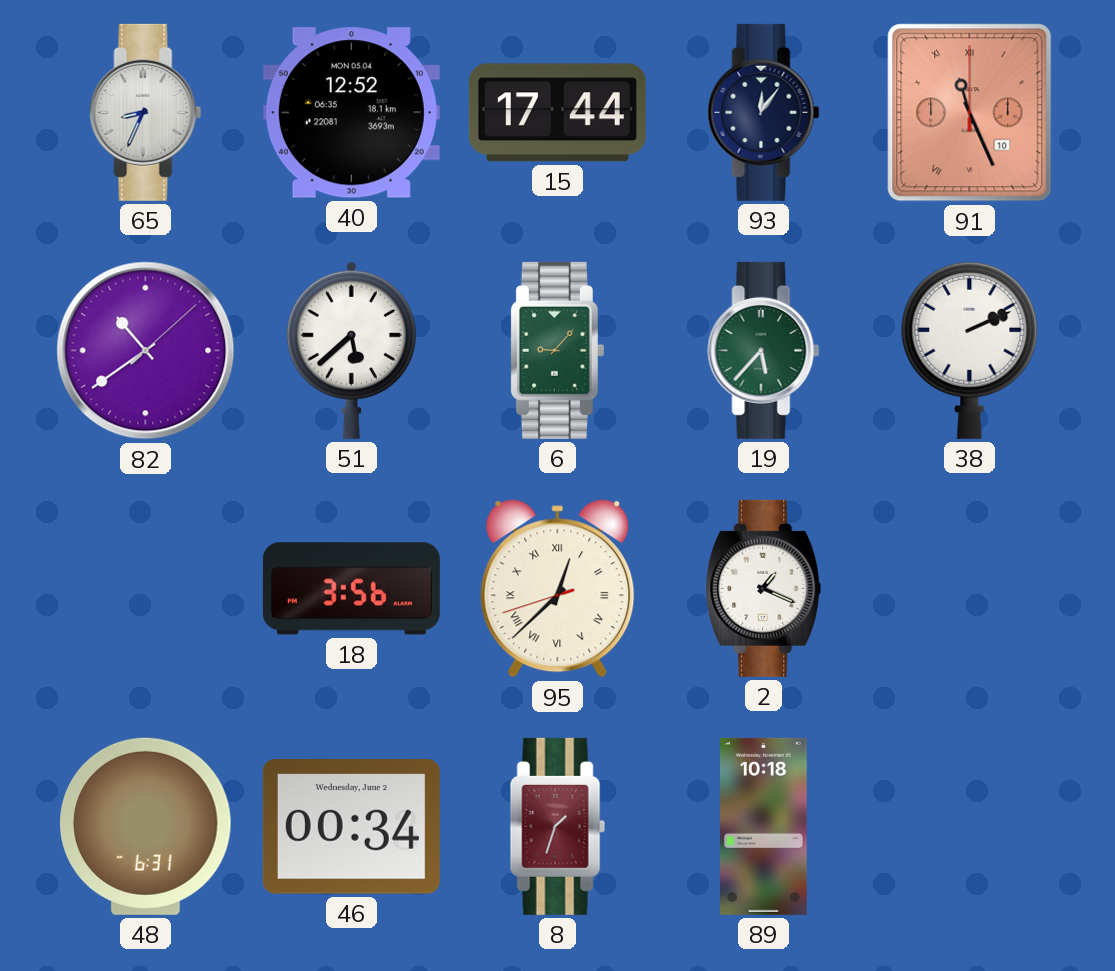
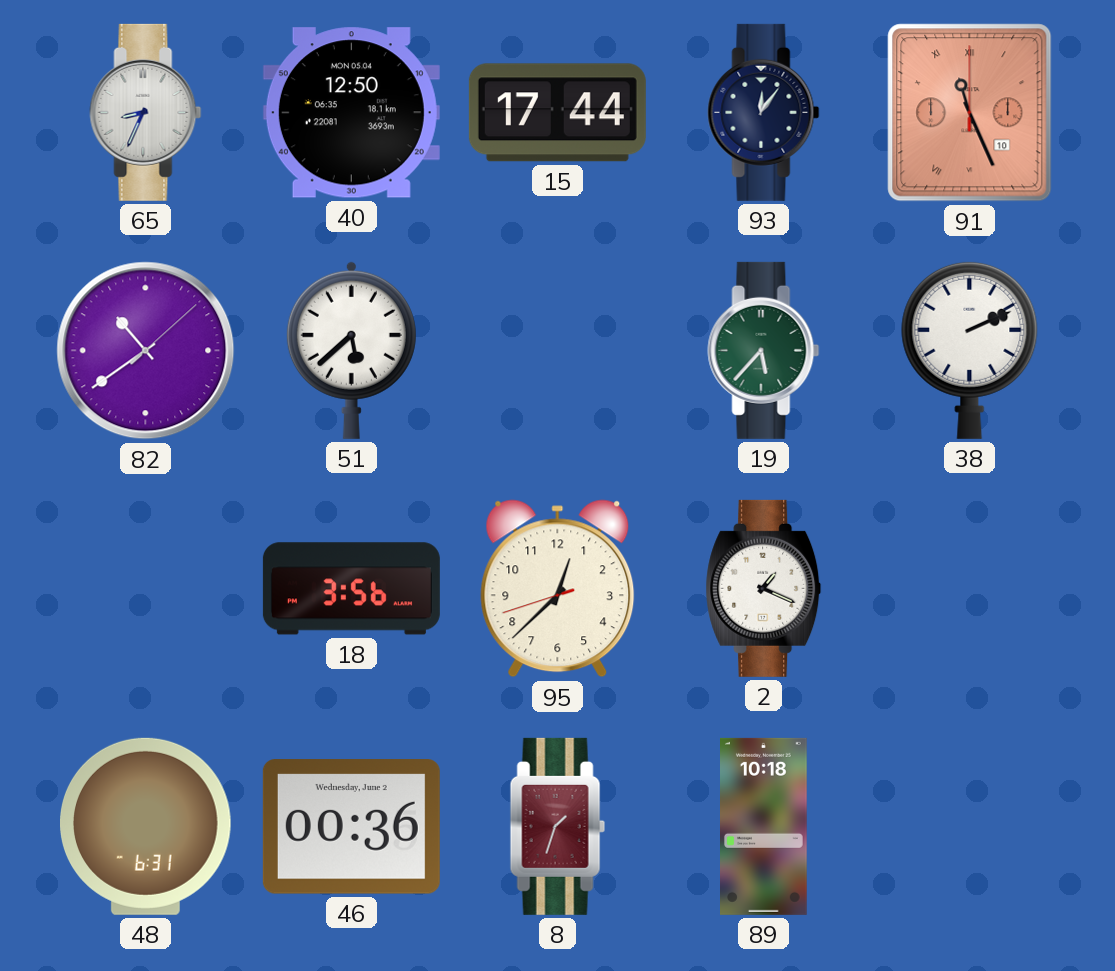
40: 12:52 -> 12:50 (351, 113)
6: 9:07 -> none (557, 350)
95 numerals: Roman -> Arabic (558, 589)
46: 00:34 -> 00:36 (351, 827)
